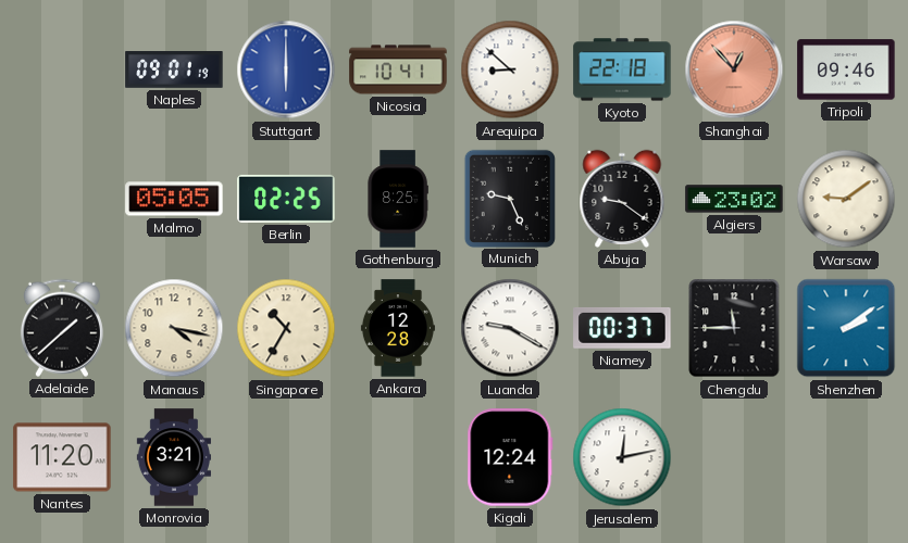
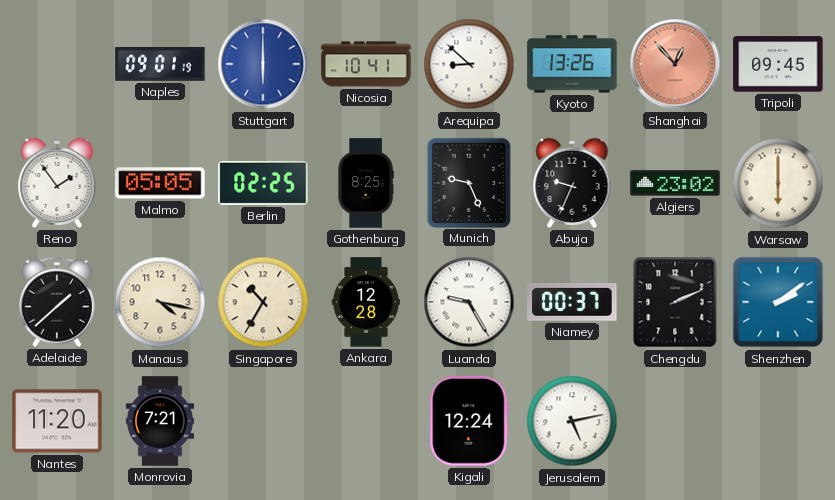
Kyoto: 22:18 -> 13:26 (572, 64)
Tripoli: 09:46 -> 09:45 (778, 64)
Reno: none -> 1:54 (57, 183)
Abuja: 9:21 -> 9:34 (572, 183)
Warsaw: 9:09 -> 6:00 (778, 183)
Luanda: 9:20 -> 9:25 (469, 302)
Chengdu: 11:45 -> 2:11 (675, 302)
Monrovia: 3:21 -> 7:21 (159, 421)
Jerusalem: 12:13 -> 5:13 (572, 421)
